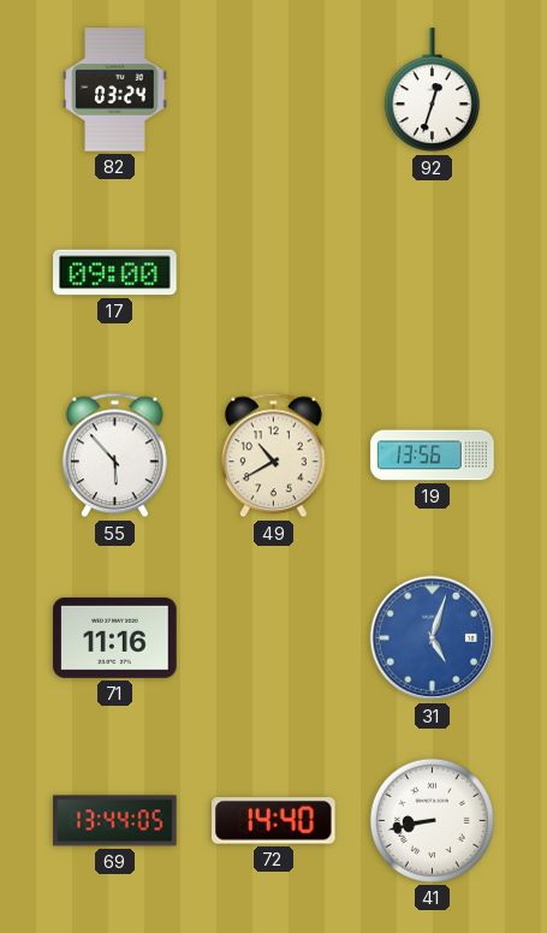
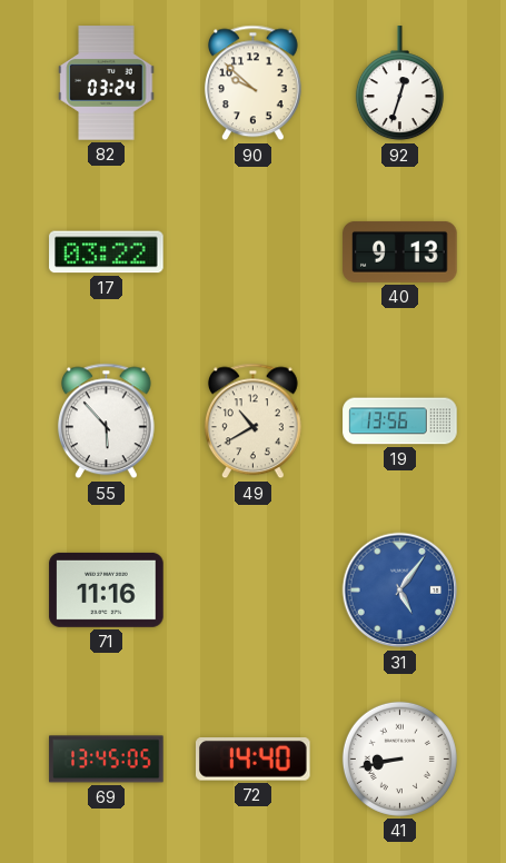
90: none -> 9:52 (252, 83)
17: 09:00 -> 03:22 (107, 252)
40: none -> 9:13 (400, 251)
31: 5:03 -> 5:06 (400, 591)
69: 13:44 -> 13:45 (107, 760)
